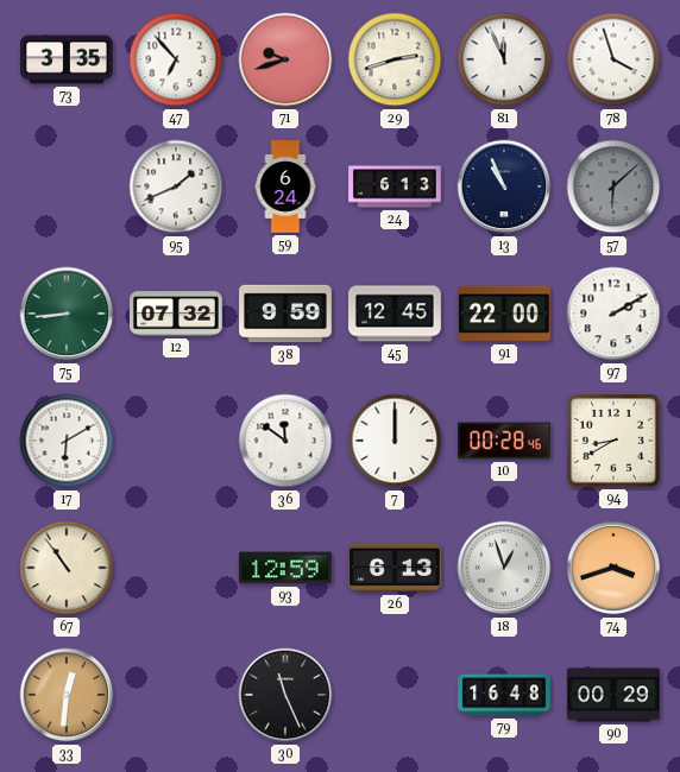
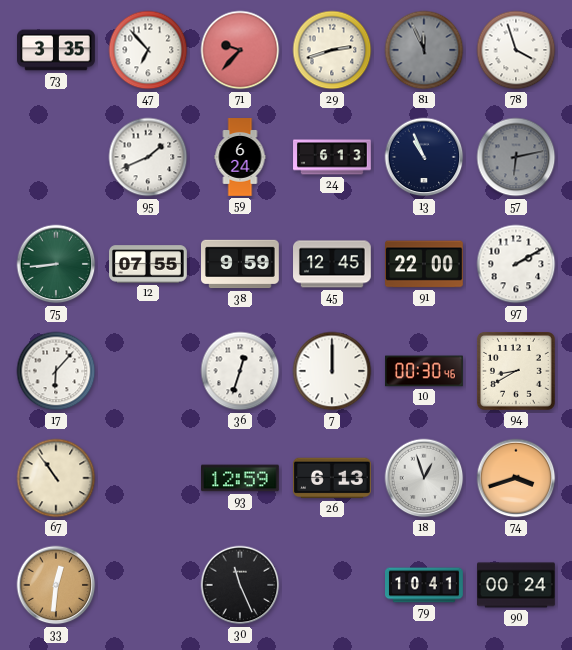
71: 9:42 -> 9:37 (240, 50)
81 dial: white -> grey (424, 50)
57: 6:08 -> 6:13 (516, 157)
12: 07:32 -> 07:55 (149, 264)
17: 6:10 -> 6:07 (56, 371)
36: 11:51 -> 12:33 (240, 371)
10: 00:28 -> 00:30 (425, 371)
79: 16:48 -> 10:41 (425, 585)
90: 00:29 -> 00:24 (517, 585)
